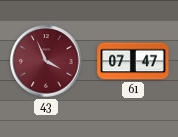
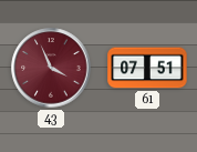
61: 07:47 -> 07:51 (147, 68)
